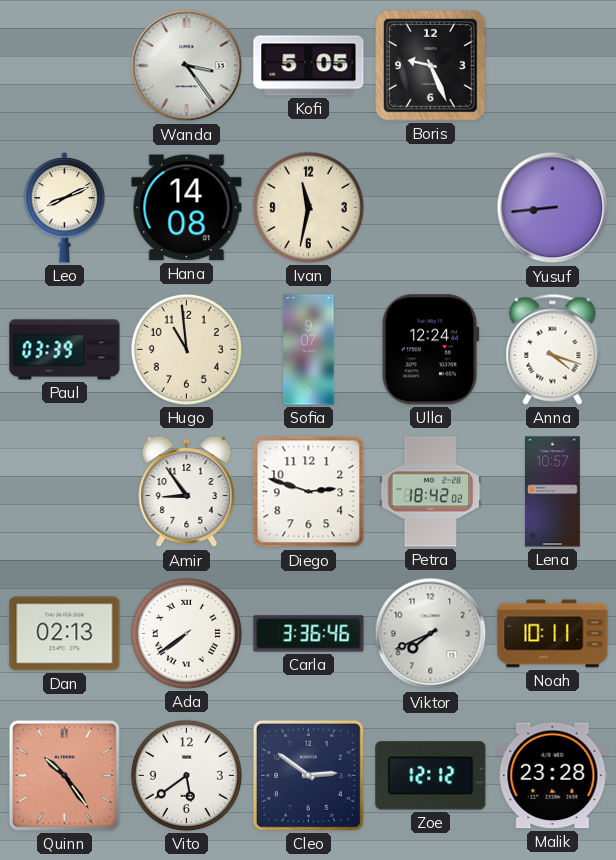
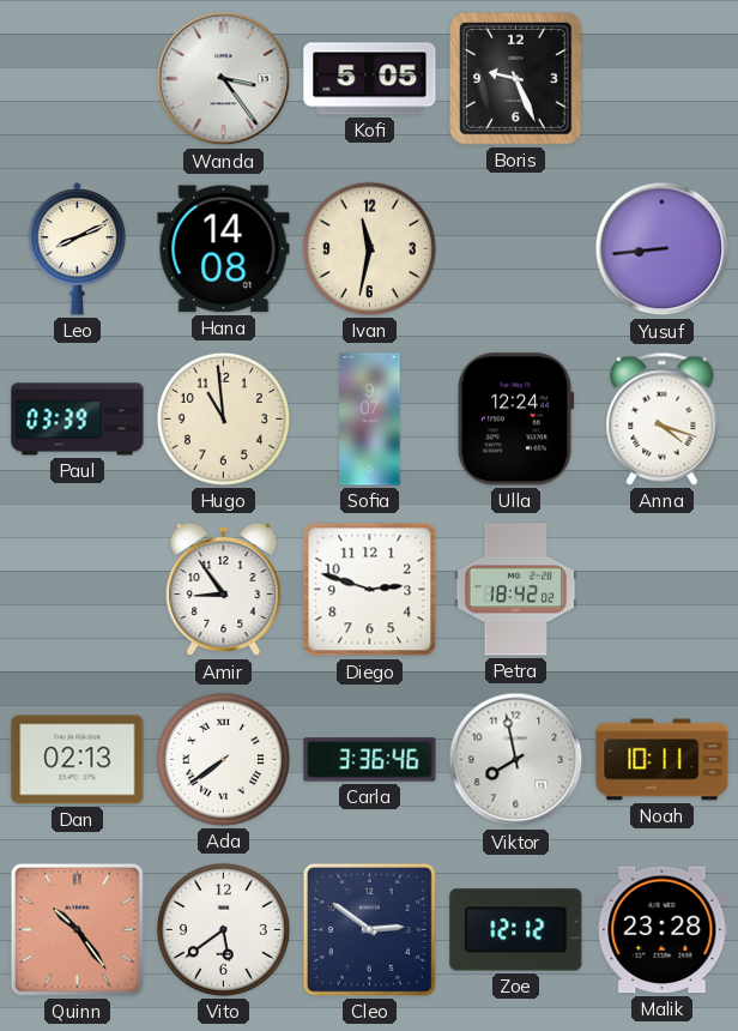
Lena: 10:57 -> none (553, 492)
Viktor: 7:41 -> 7:58 (516, 760)
